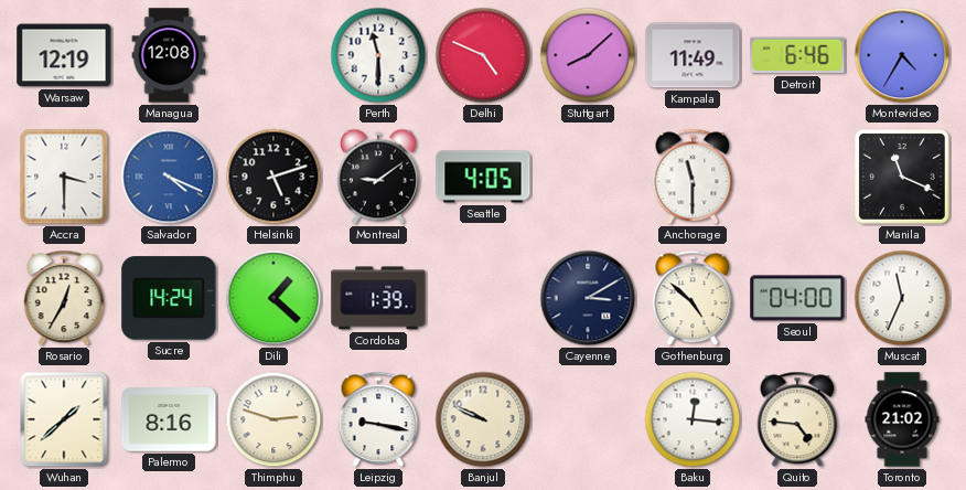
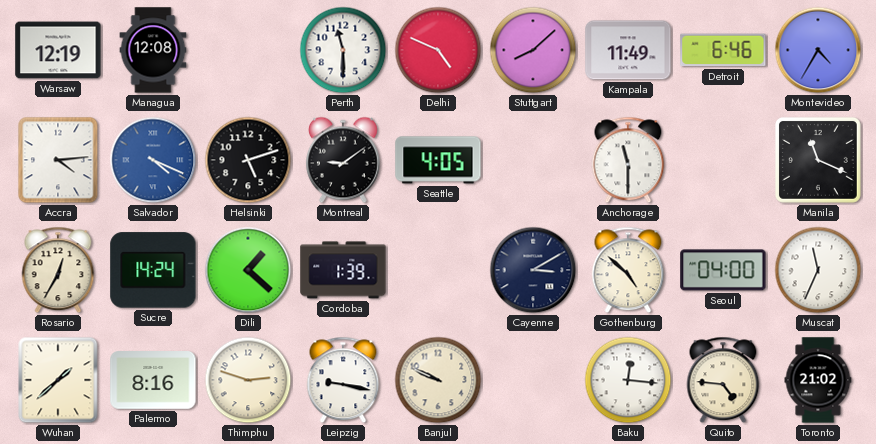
Accra: 3:30 -> 4:14 (58, 160)
